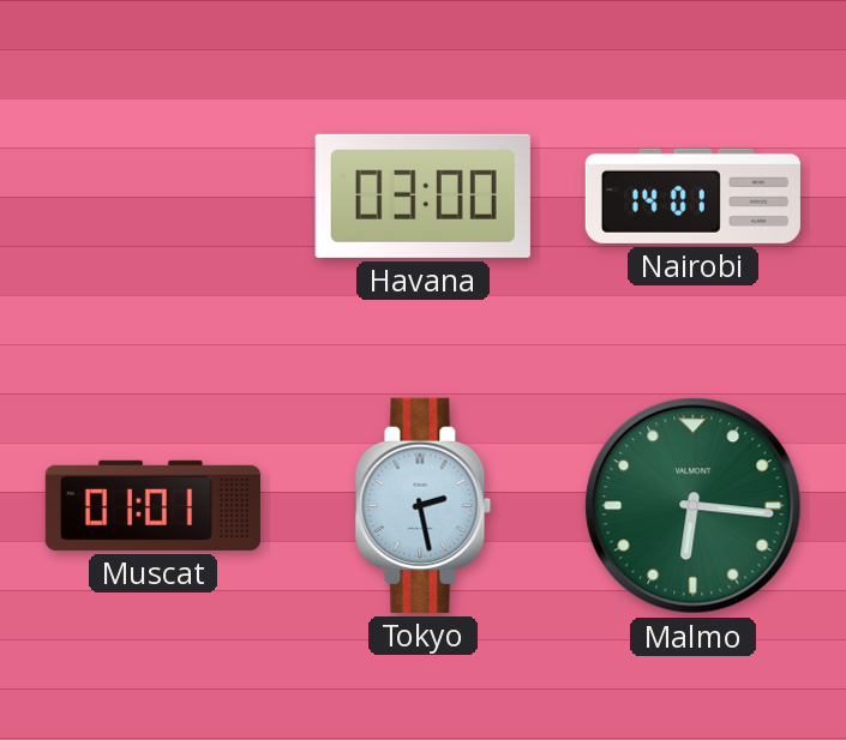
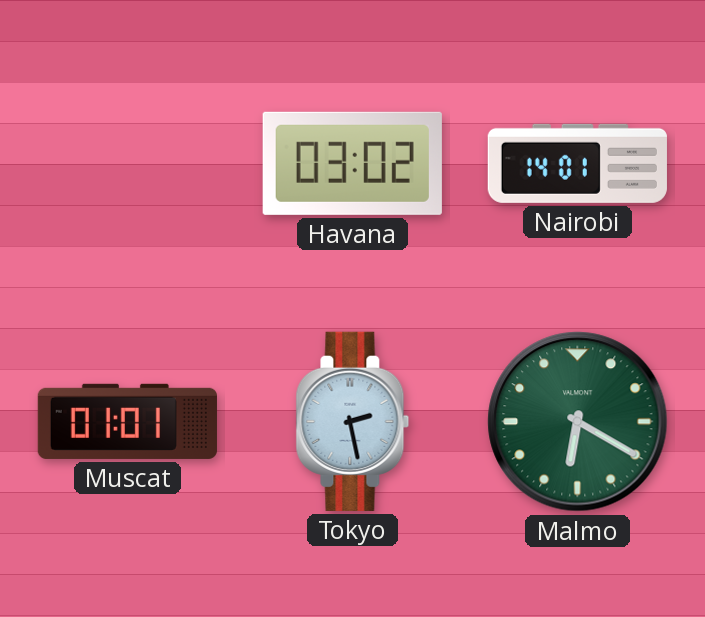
Havana: 03:00 -> 03:02 (352, 163)
Malmo: 6:16 -> 6:20 (578, 422)
